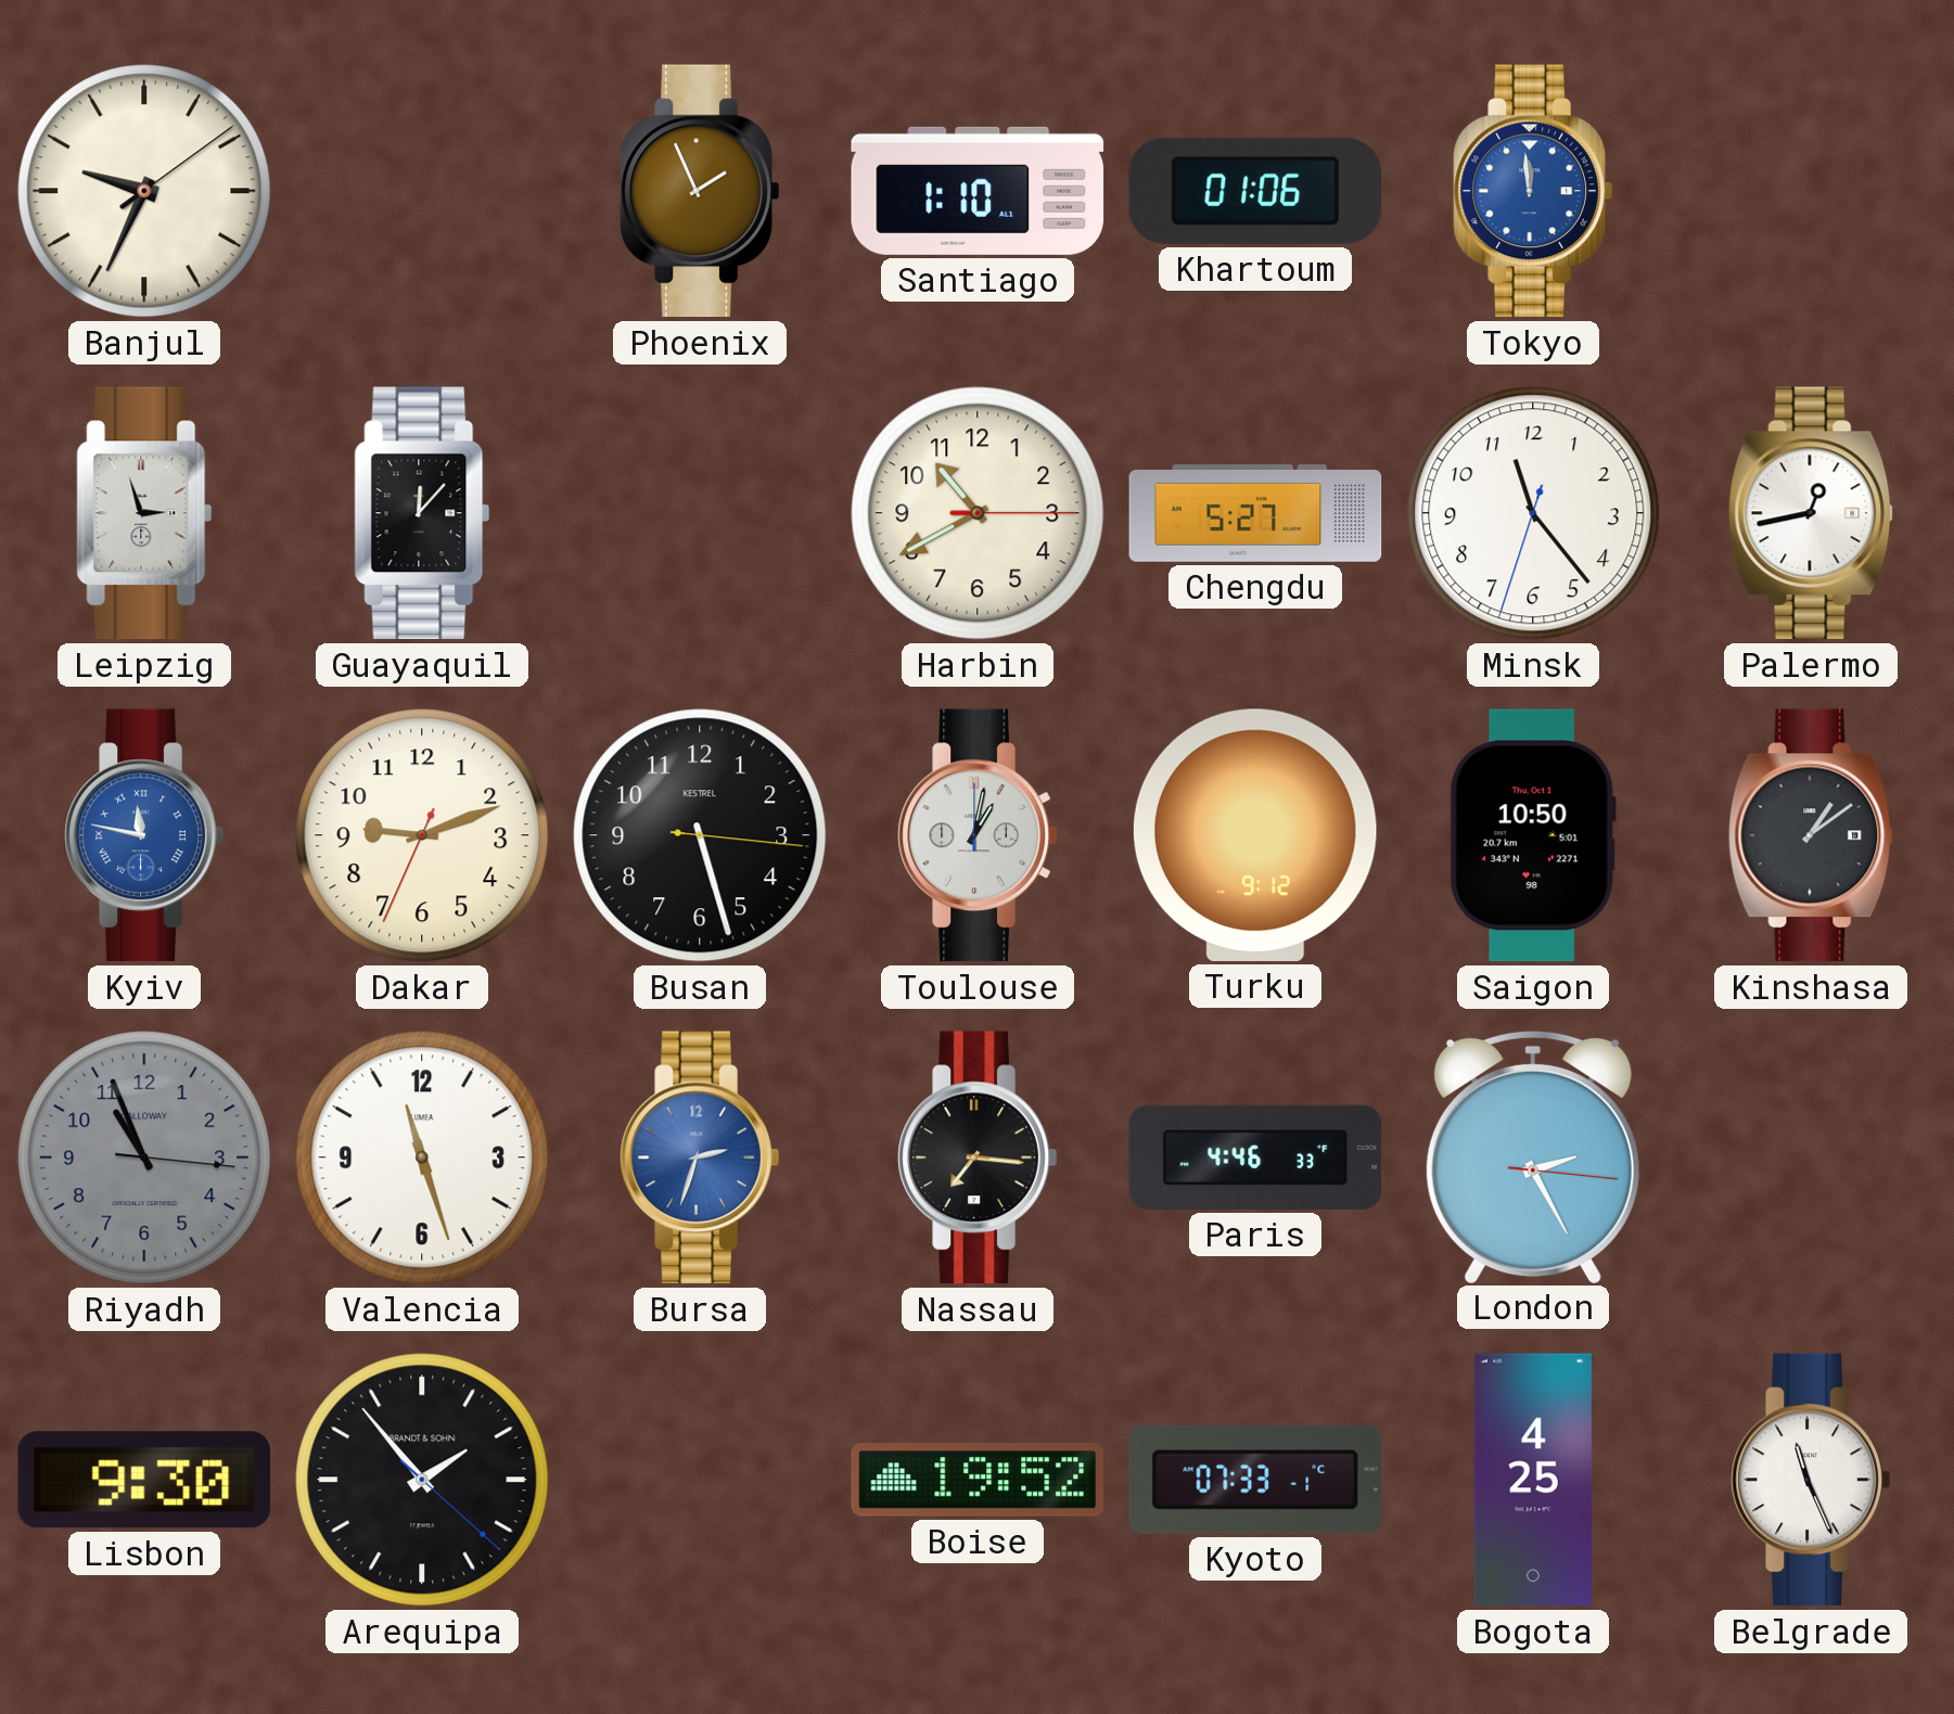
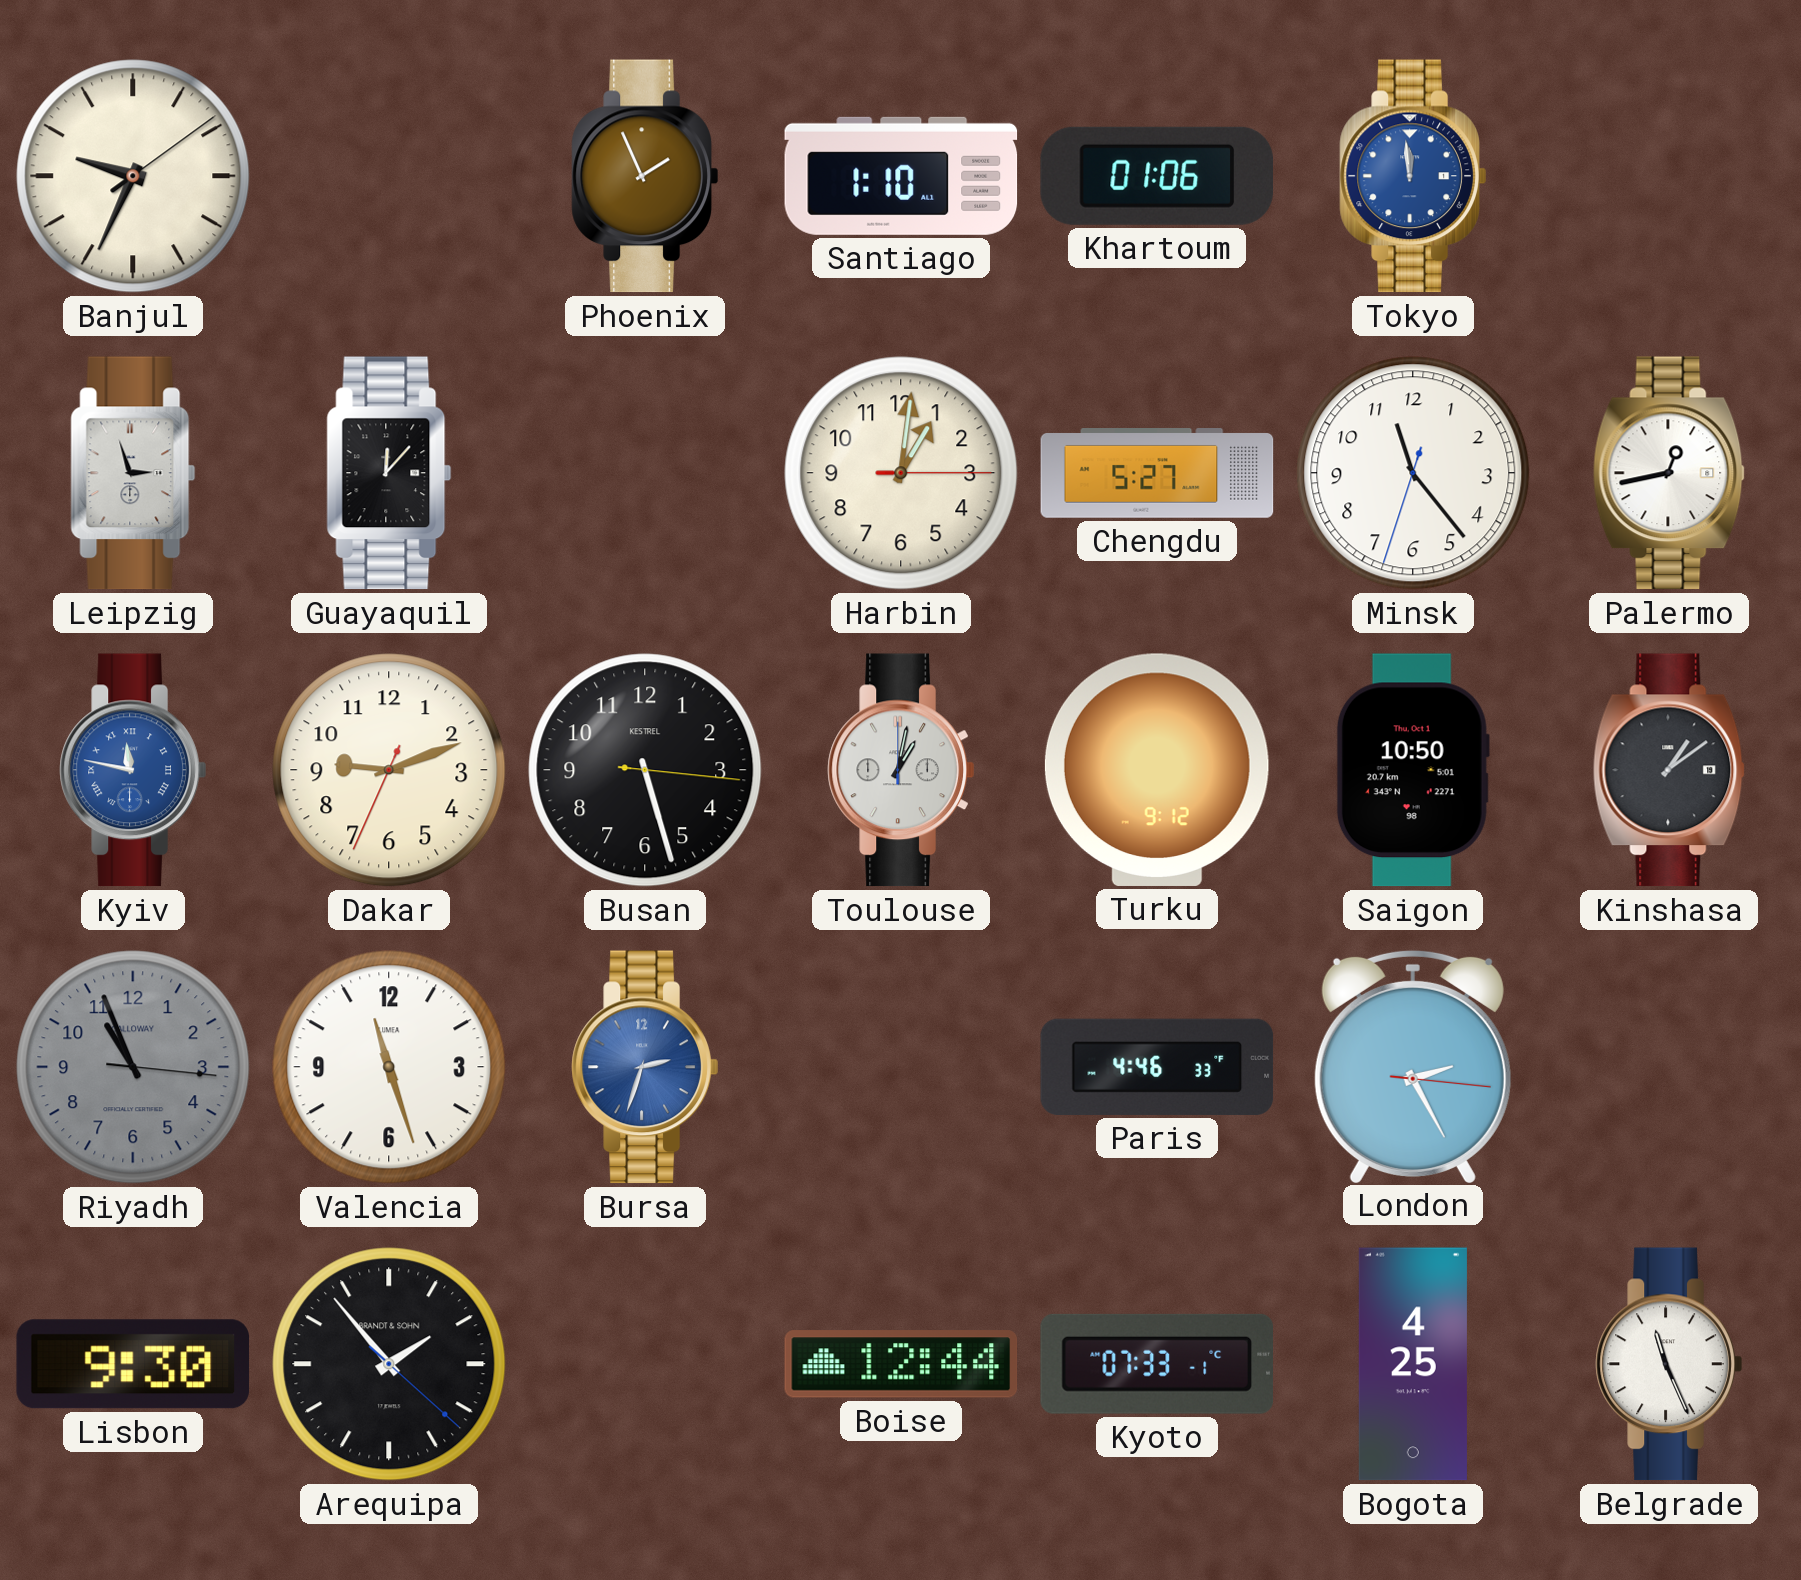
Harbin: 10:40 -> 1:01 (901, 473)
Nassau: 7:16 -> none (978, 1157)
Boise: 19:52 -> 12:44 (901, 1364)
